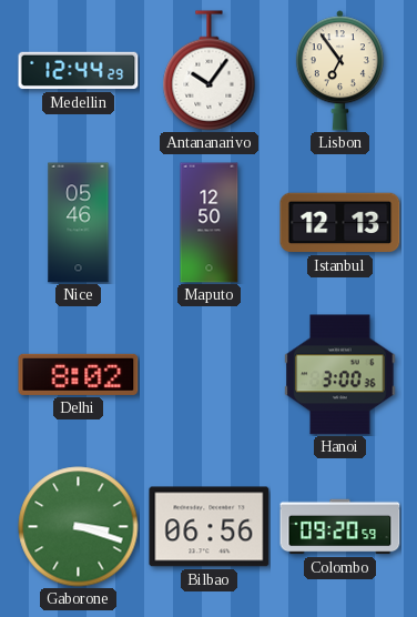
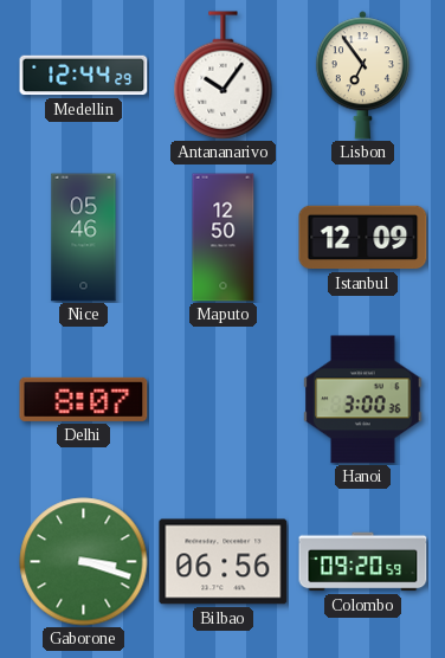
Istanbul: 12:13 -> 12:09 (363, 238)
Delhi: 8:02 -> 8:07 (84, 399)
